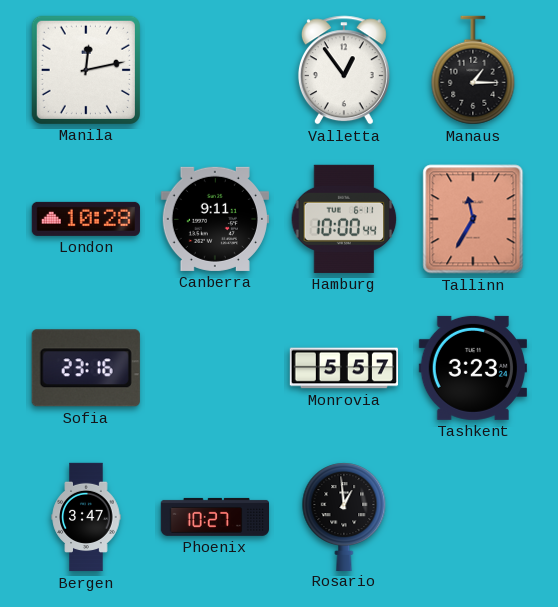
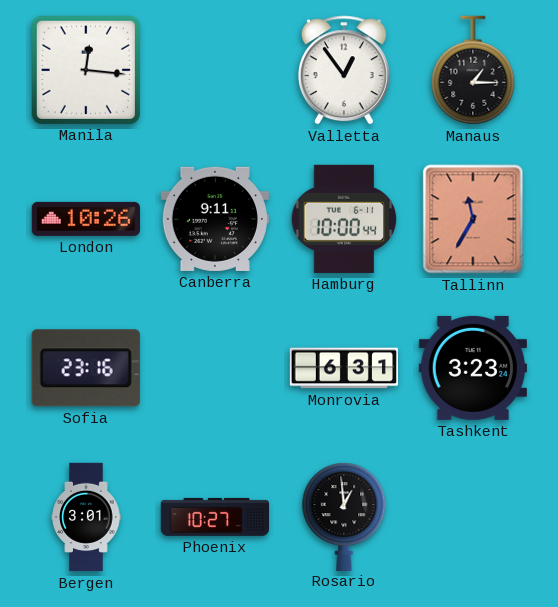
Manila: 12:13 -> 12:16 (86, 70)
London: 10:28 -> 10:26 (86, 219)
Monrovia: 5:57 -> 6:31 (343, 368)
Bergen: 3:47 -> 3:01 (86, 517)
